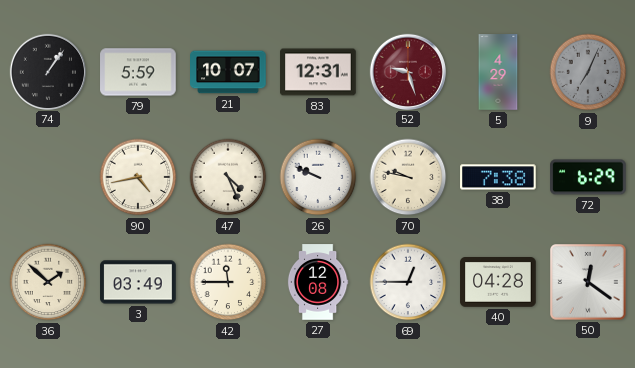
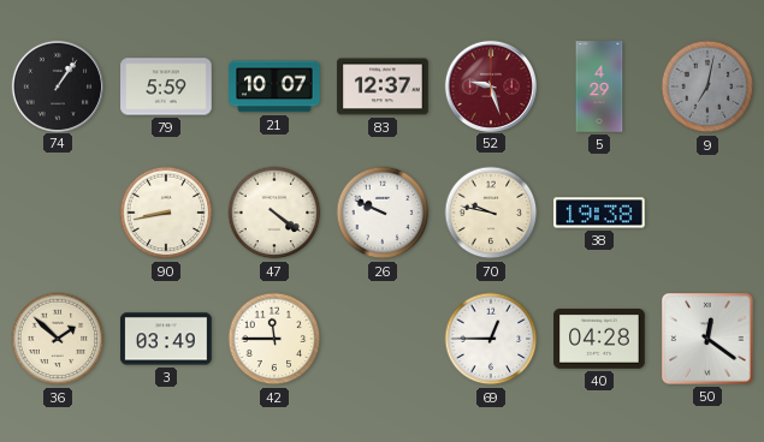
83: 12:31 -> 12:37 (383, 86)
9: 7:04 -> 7:02 (707, 86)
90: 4:43 -> 8:43 (166, 213)
47: 4:26 -> 4:21 (274, 213)
38: 7:38 -> 19:38 (599, 213)
72: 6:29 -> none (588, 177)
27: 12:08 -> none (318, 282)
